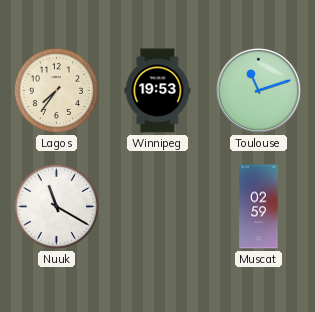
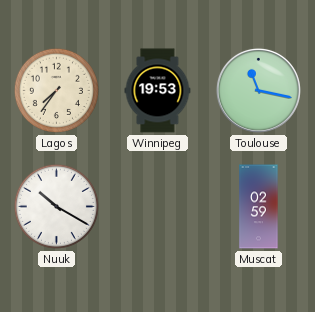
Toulouse: 11:12 -> 11:17 (258, 90)
Nuuk: 11:20 -> 10:20 (56, 206)
